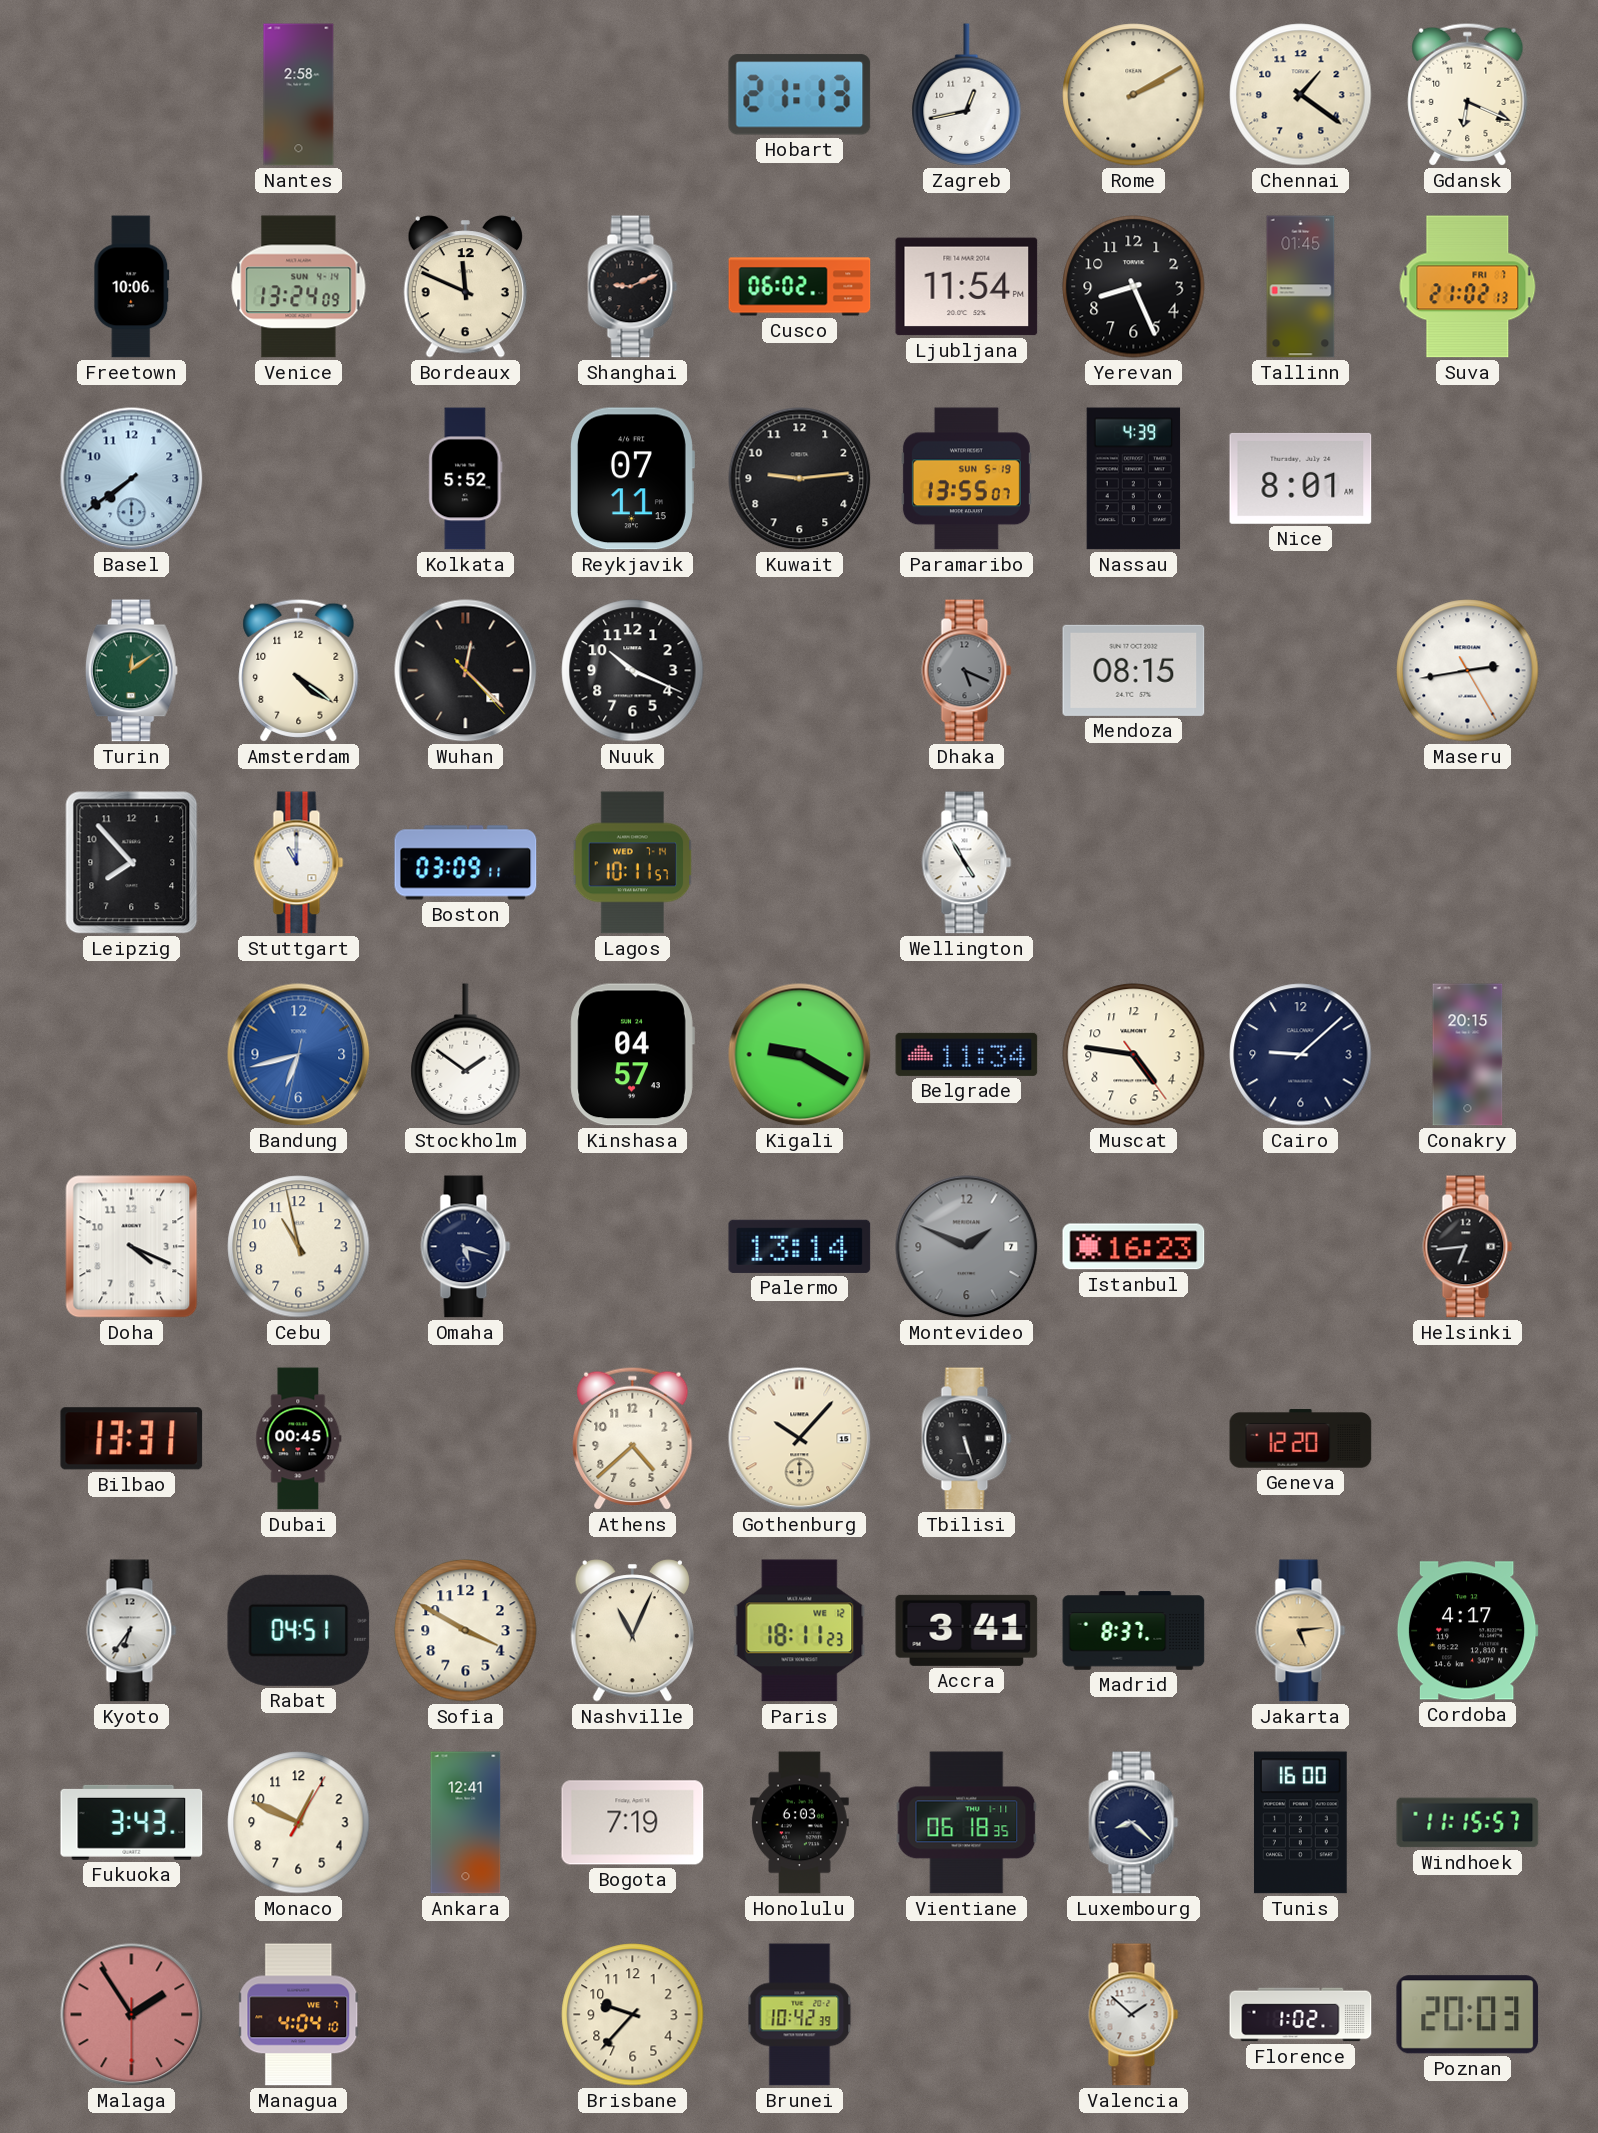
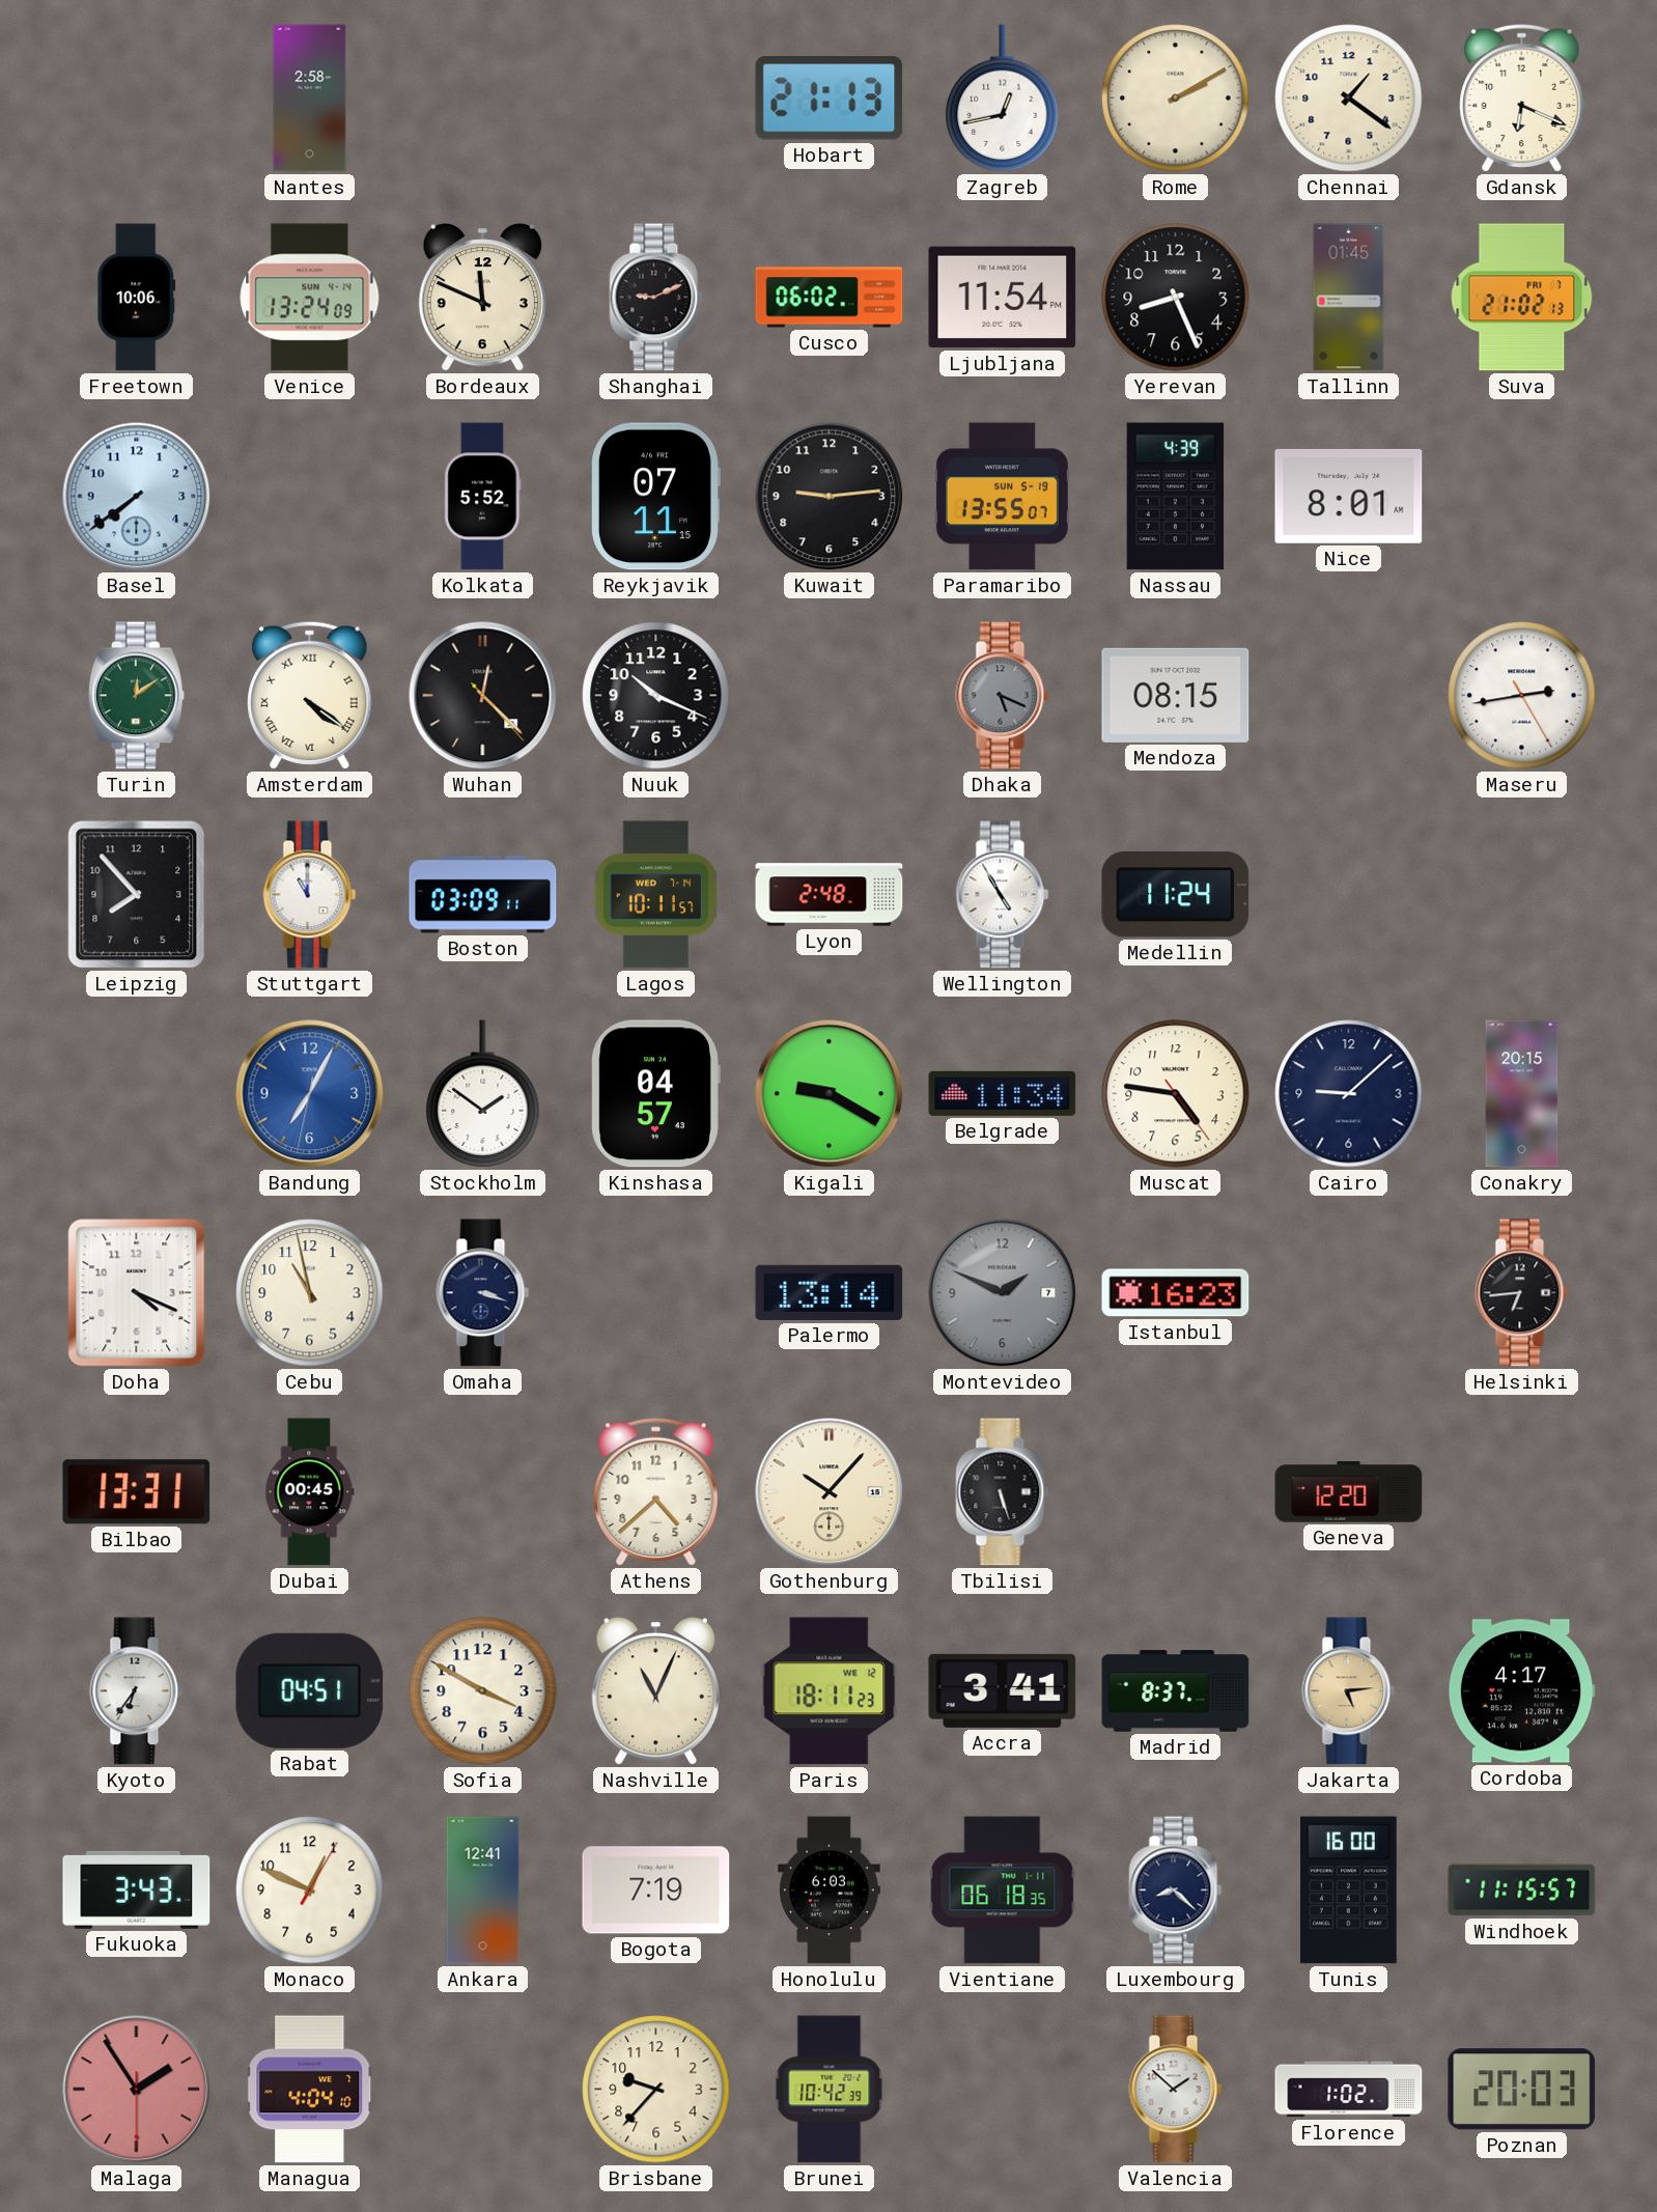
Amsterdam numerals: Arabic -> Roman (310, 695)
Lyon: none -> 2:48 (830, 895)
Medellin: none -> 11:24 (1176, 895)
Bandung: 6:42 -> 7:04 (310, 1094)
Omaha: 5:18 -> 3:18 (483, 1293)
